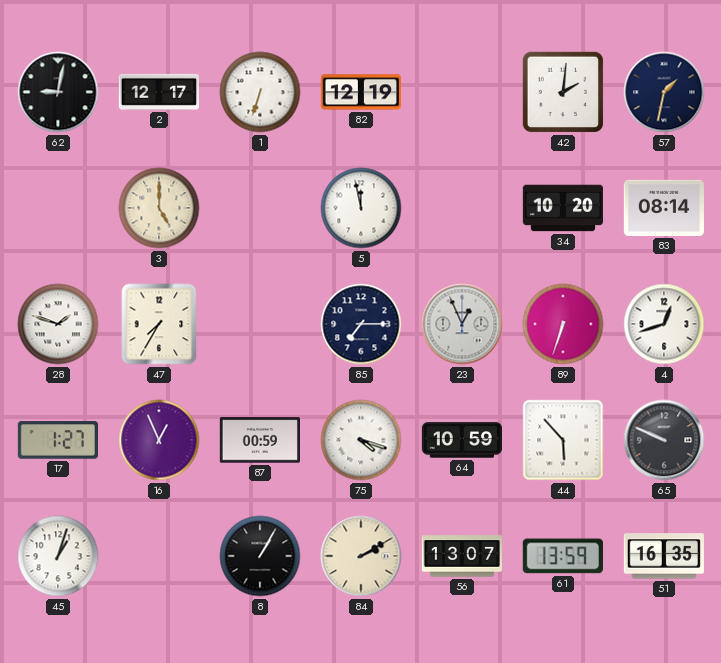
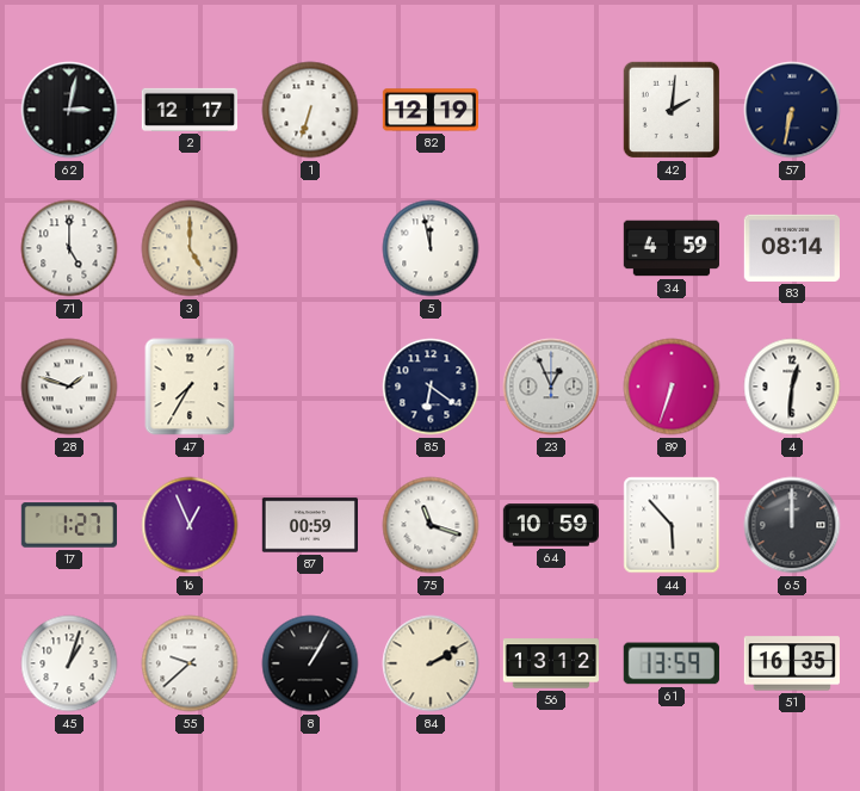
62: 9:02 -> 3:02 (69, 110)
57: 1:32 -> 6:32 (792, 110)
71: none -> 5:00 (69, 248)
34: 10:20 -> 4:59 (670, 248)
85: 7:15 -> 6:21 (431, 387)
4: 12:42 -> 12:31 (792, 387)
75: 4:18 -> 11:18 (431, 525)
65: 9:49 -> 12:00 (792, 525)
55: none -> 9:38 (190, 663)
56: 13:07 -> 13:12 (550, 663)
